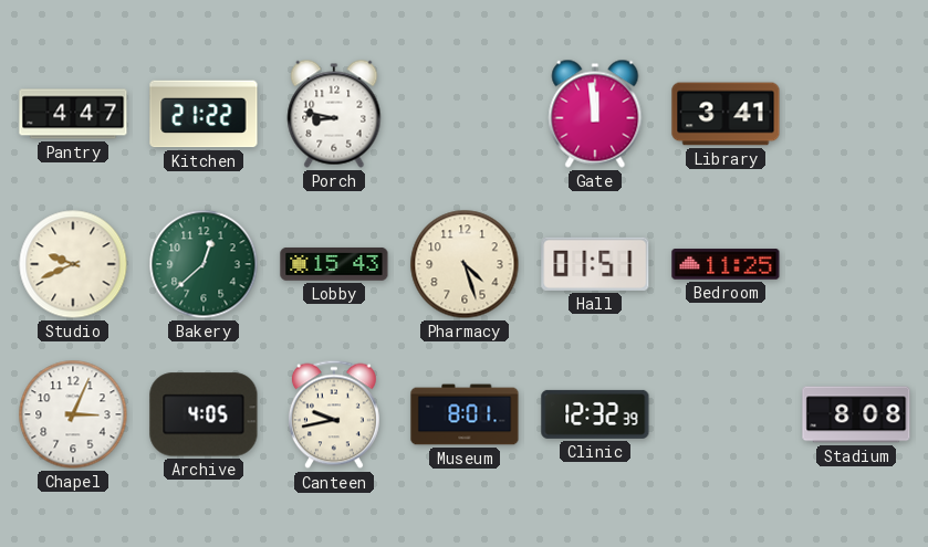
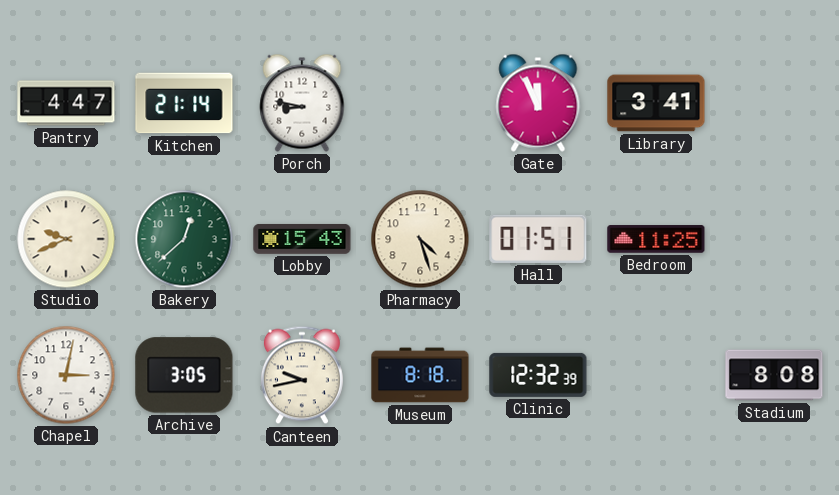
Kitchen: 21:22 -> 21:14 (184, 103)
Gate: 11:59 -> 11:56 (538, 103)
Chapel: 3:04 -> 3:02 (66, 375)
Archive: 4:05 -> 3:05 (184, 375)
Museum: 8:01 -> 8:18 (420, 375)
